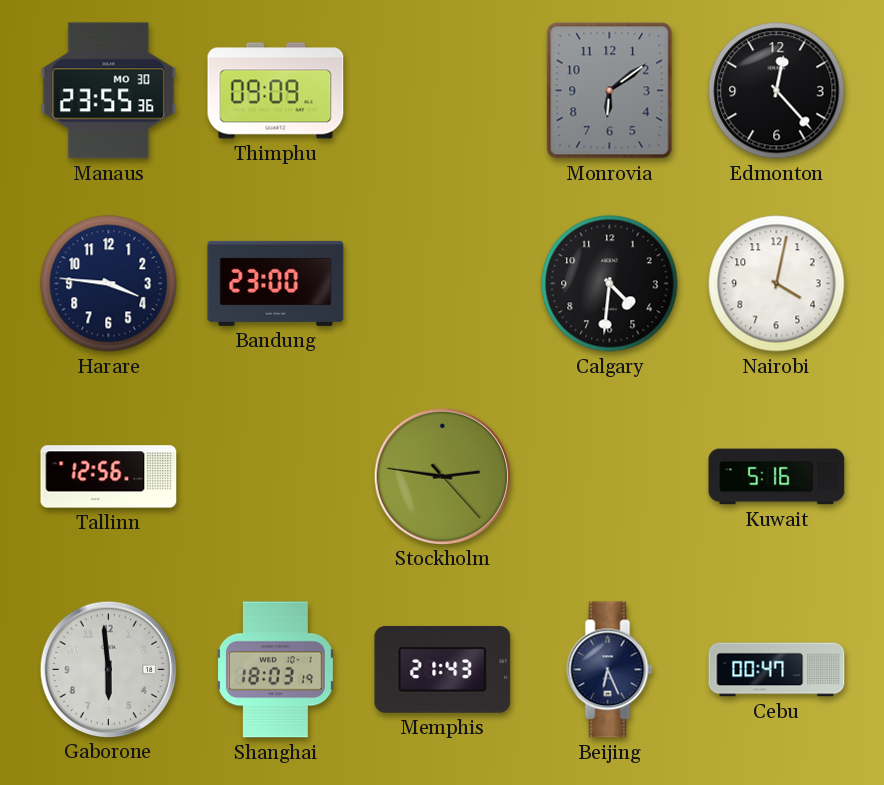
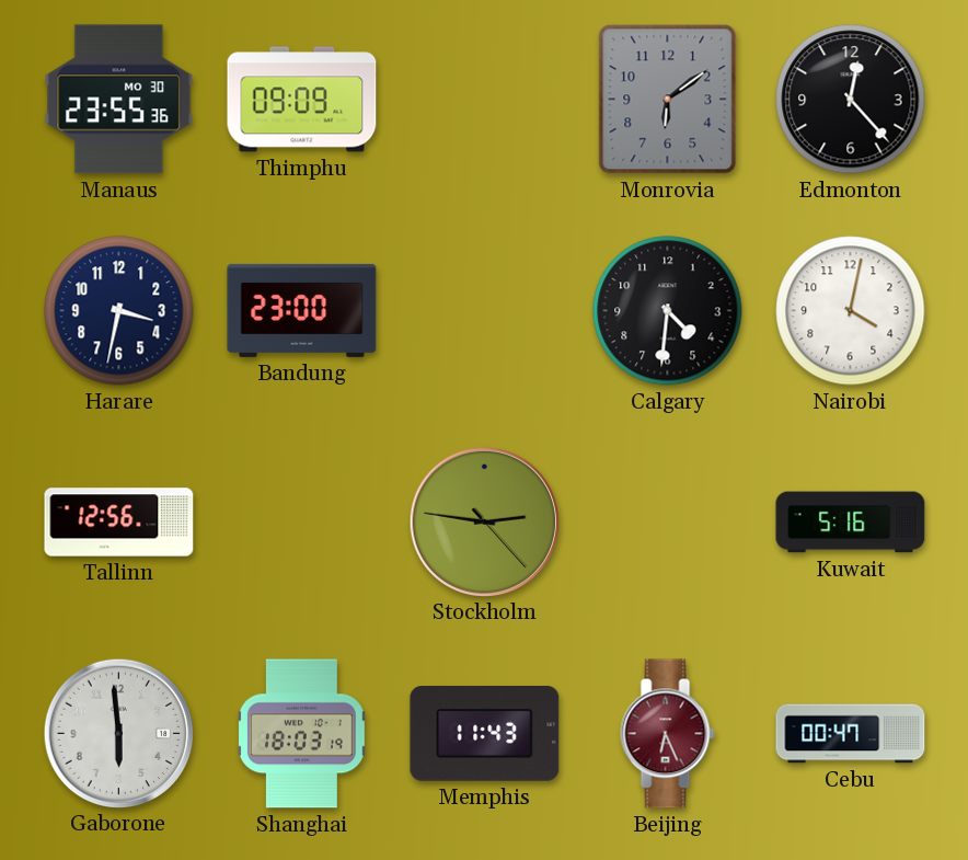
Harare: 3:46 -> 3:32 (119, 311)
Memphis: 21:43 -> 11:43 (485, 734)
Beijing dial: navy -> burgundy (668, 734)
